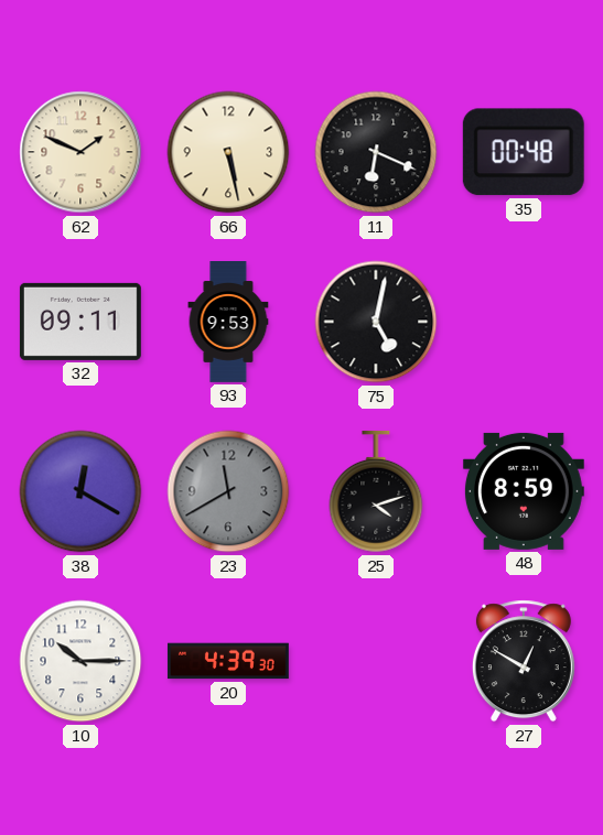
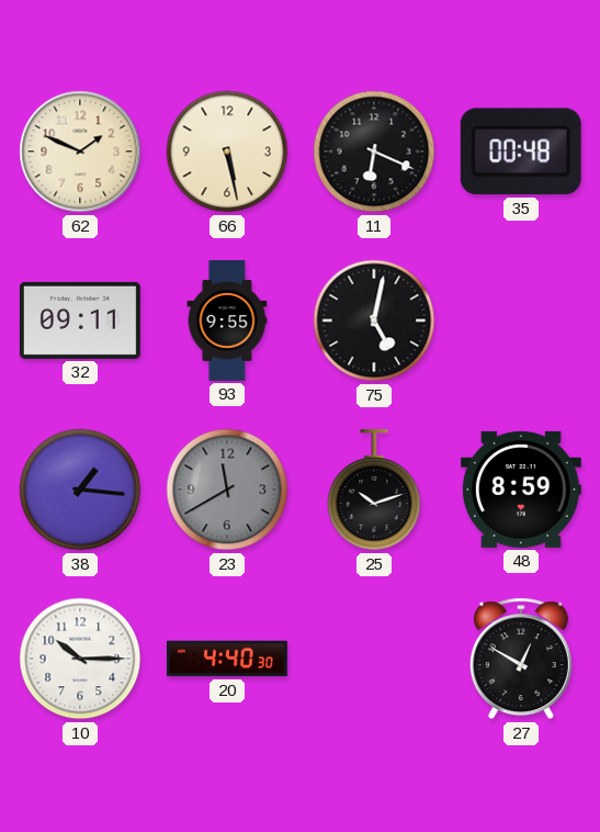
93: 9:53 -> 9:55 (227, 322)
38: 12:20 -> 1:16 (80, 490)
25: 4:12 -> 10:12 (374, 490)
20: 4:39 -> 4:40 (227, 659)
